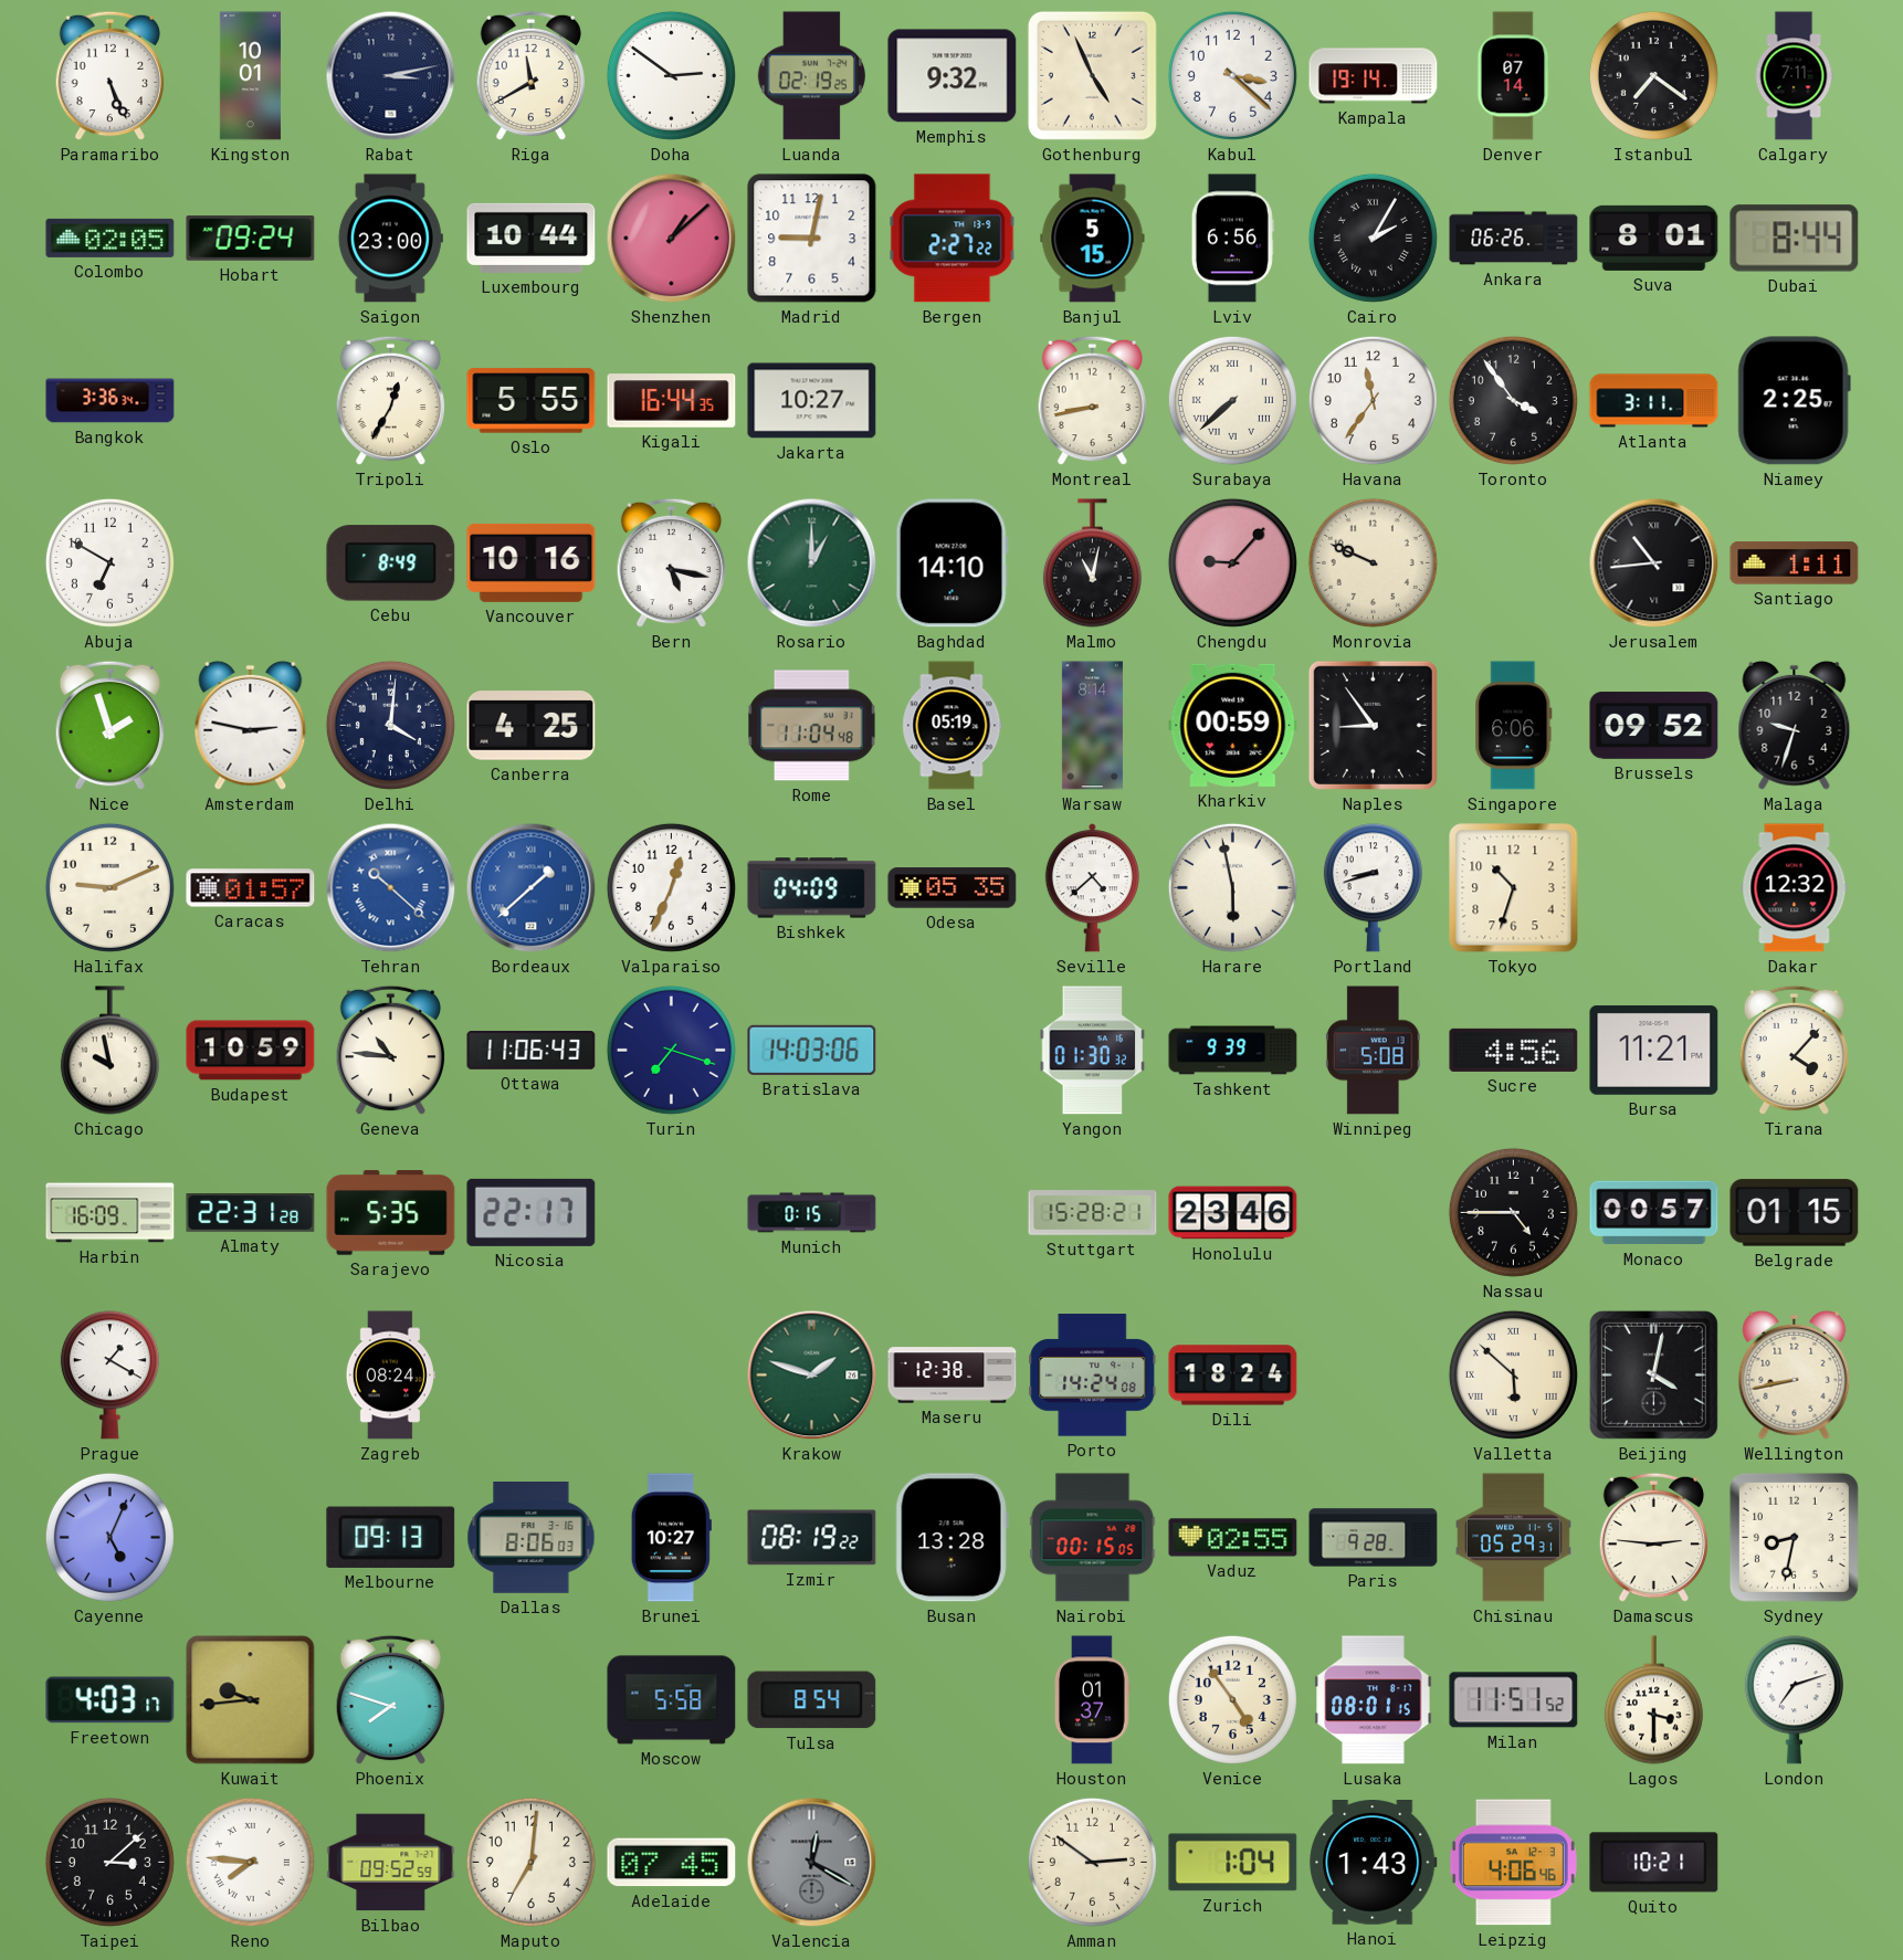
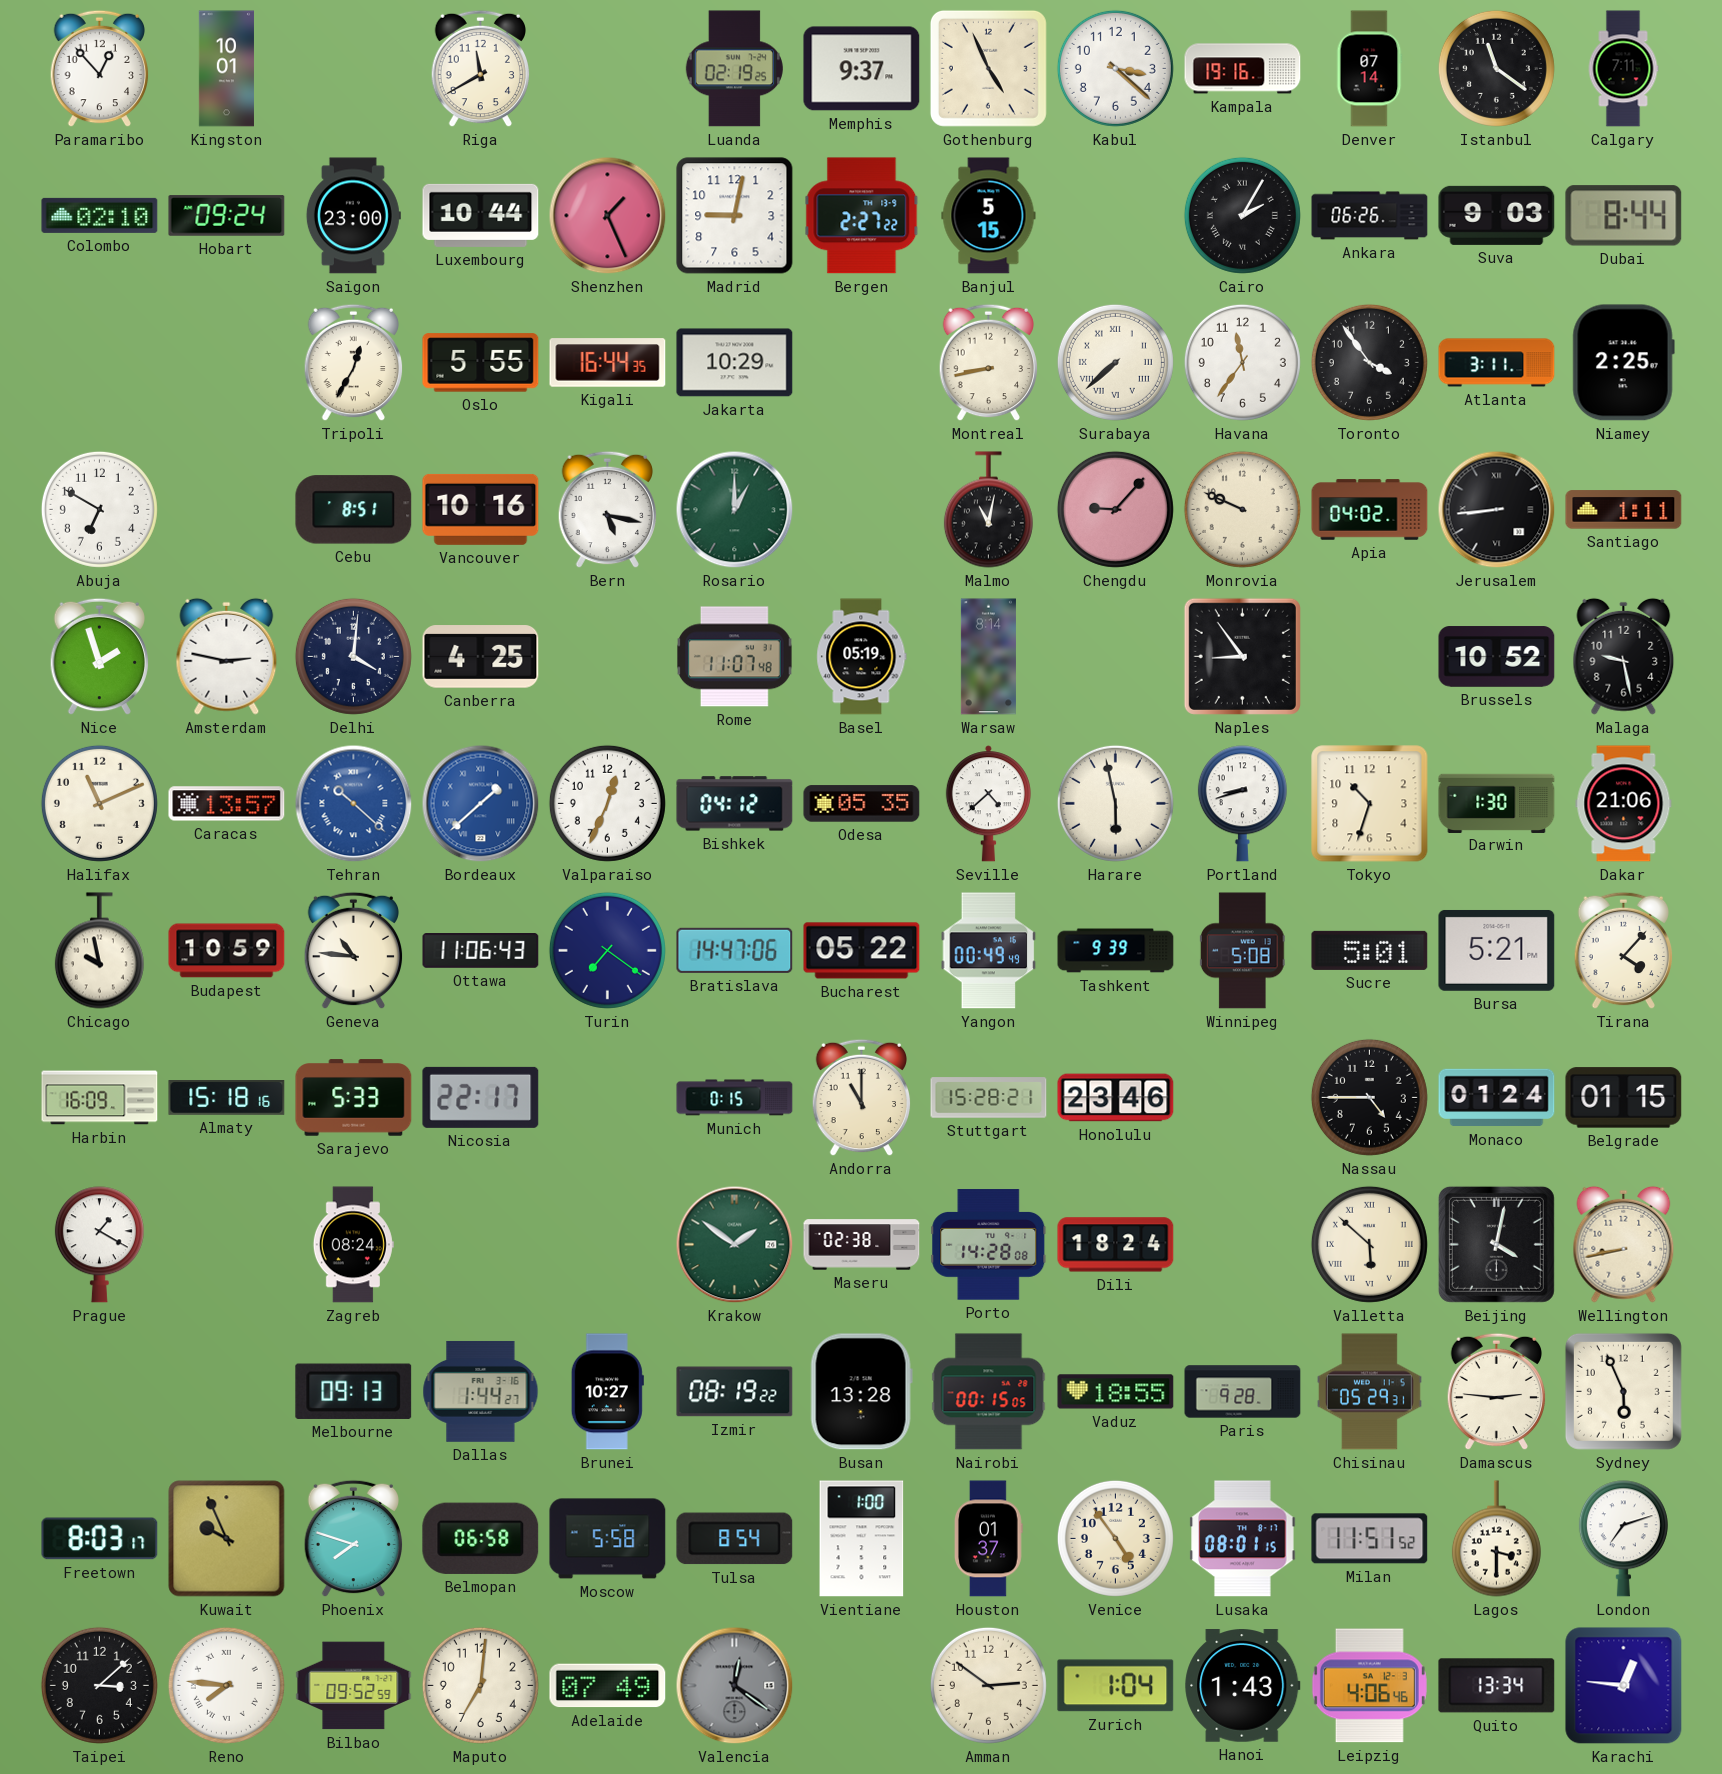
Paramaribo: 5:26 -> 12:53 (100, 69)
Rabat: 3:13 -> none (391, 76)
Doha: 2:51 -> none (671, 75)
Memphis: 9:32 -> 9:37 (862, 69)
Kampala: 19:14 -> 19:16 (1243, 69)
Istanbul: 7:21 -> 11:21 (1496, 68)
Colombo: 02:05 -> 02:10 (100, 215)
Shenzhen: 1:08 -> 1:26 (608, 216)
Lviv: 6:56 -> none (1232, 239)
Suva: 8:01 -> 9:03 (1497, 215)
Bangkok: 3:36 -> none (111, 401)
Jakarta: 10:27 -> 10:29 (735, 363)
Cebu: 8:49 -> 8:51 (354, 510)
Baghdad: 14:10 -> none (951, 563)
Apia: none -> 04:02 (1370, 510)
Jerusalem: 10:44 -> 8:44 (1497, 510)
Rome: 11:04 -> 11:07 (735, 657)
Kharkiv: 00:59 -> none (1233, 725)
Singapore: 6:06 -> none (1514, 726)
Brussels: 09:52 -> 10:52 (1497, 657)
Malaga: 9:33 -> 9:28 (1624, 656)
Halifax: 9:11 -> 11:11 (99, 803)
Caracas: 01:57 -> 13:57 (227, 804)
Bishkek: 04:09 -> 04:12 (735, 804)
Darwin: none -> 1:30 (1497, 803)
Dakar: 12:32 -> 21:06 (1624, 804)
Turin: 7:18 -> 7:21 (607, 950)
Bratislava: 14:03 -> 14:47 (735, 950)
Bucharest: none -> 05:22 (862, 951)
Yangon: 01:30 -> 00:49 (989, 951)
Sucre: 4:56 -> 5:01 (1370, 950)
Bursa: 11:21 -> 5:21 (1497, 950)
Almaty: 22:31 -> 15:18 (227, 1098)
Sarajevo: 5:35 -> 5:33 (354, 1098)
Andorra: none -> 11:00 (862, 1098)
Monaco: 00:57 -> 01:24 (1497, 1098)
Krakow: 1:48 -> 1:51 (735, 1245)
Maseru: 12:38 -> 02:38 (862, 1245)
Porto: 14:24 -> 14:28 (989, 1245)
Cayenne: 5:04 -> none (109, 1537)
Dallas: 8:06 -> 1:44 (481, 1391)
Vaduz: 02:55 -> 18:55 (1116, 1392)
Sydney: 8:32 -> 5:56 (1623, 1391)
Freetown: 4:03 -> 8:03 (100, 1539)
Kuwait: 9:44 -> 9:56 (227, 1539)
Belmopan: none -> 06:58 (481, 1538)
Vientiane: none -> 1:00 (862, 1539)
Adelaide: 07:45 -> 07:49 (608, 1686)
Valencia: 12:20 -> 12:21 (735, 1686)
Quito: 10:21 -> 13:34 (1497, 1686)
Karachi: none -> 12:46 (1624, 1686)
